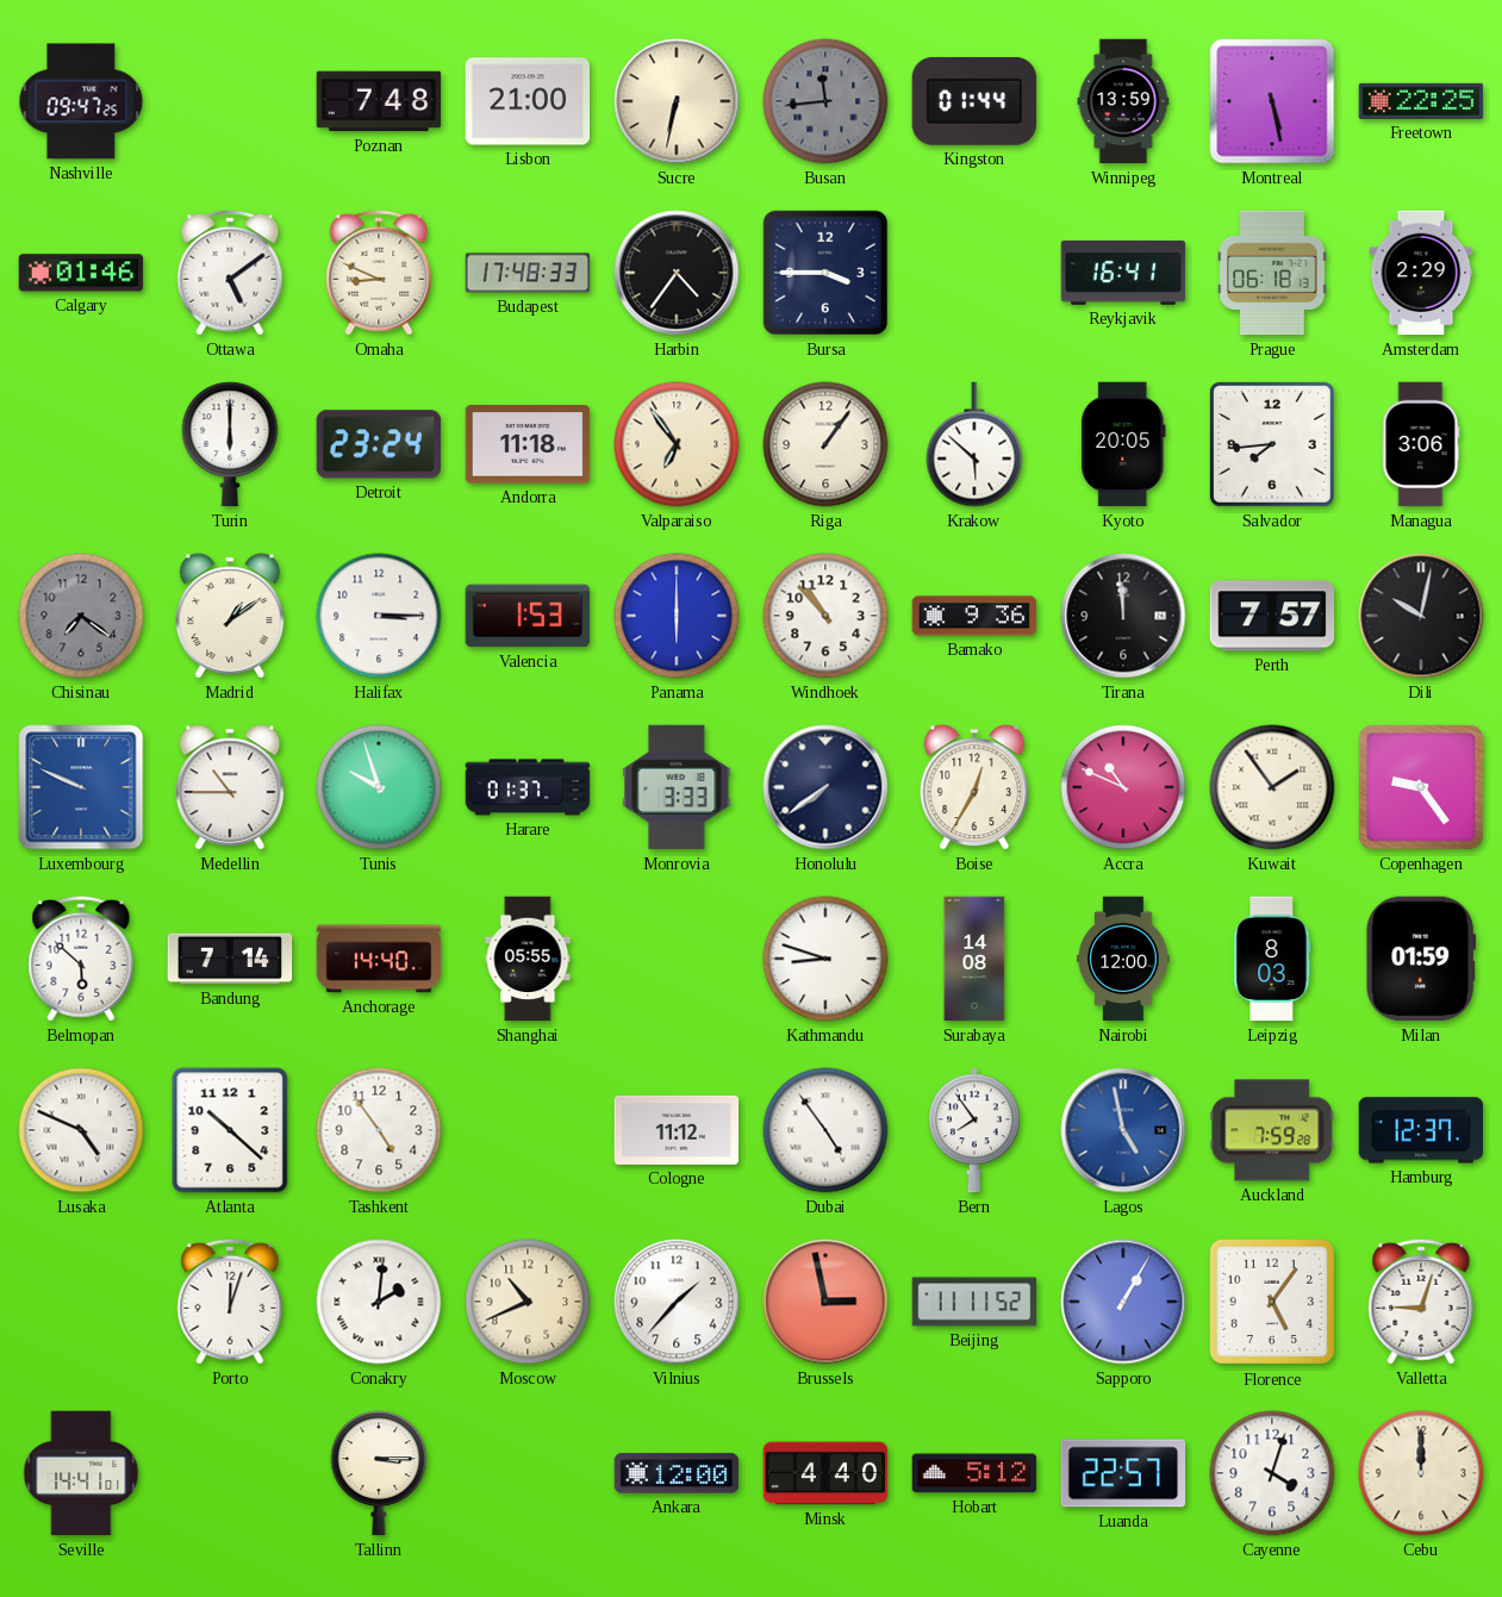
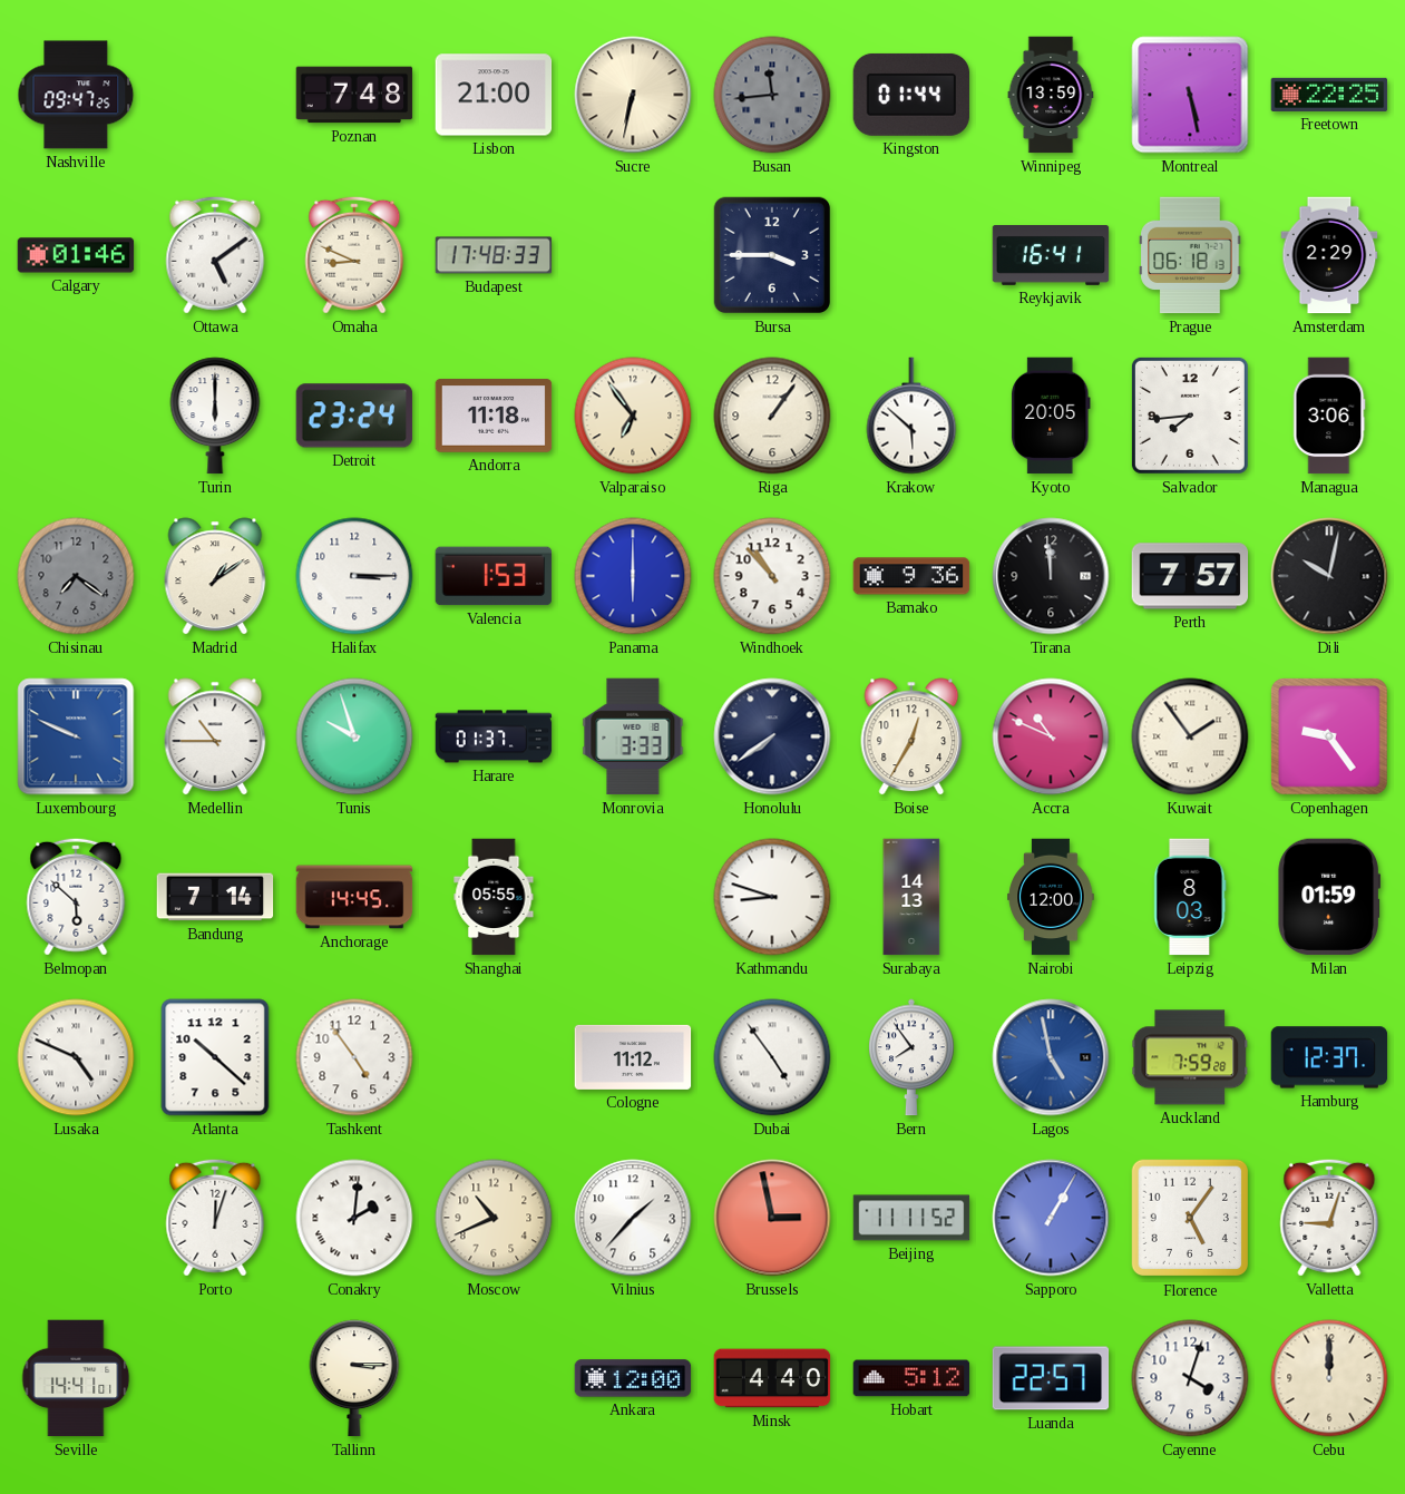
Harbin: 4:36 -> none (677, 273)
Anchorage: 14:40 -> 14:45 (354, 897)
Surabaya: 14:08 -> 14:13 (911, 897)
